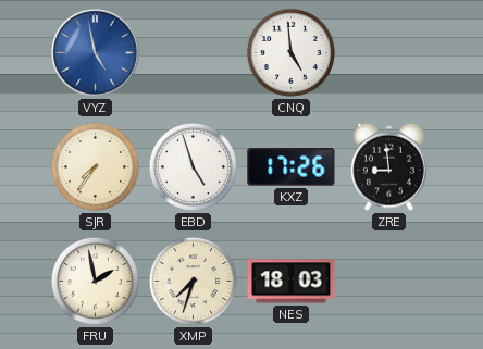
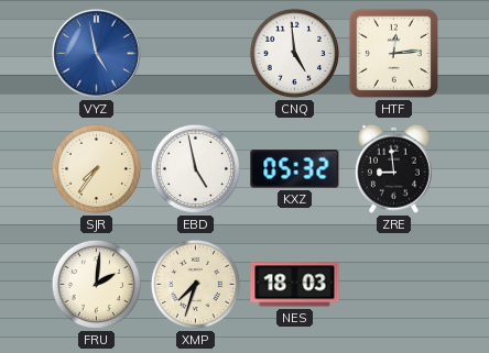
HTF: none -> 12:14 (393, 53)
EBD: 4:57 -> 4:58 (195, 168)
KXZ: 17:26 -> 05:32 (295, 169)
FRU: 1:58 -> 2:01 (96, 284)
